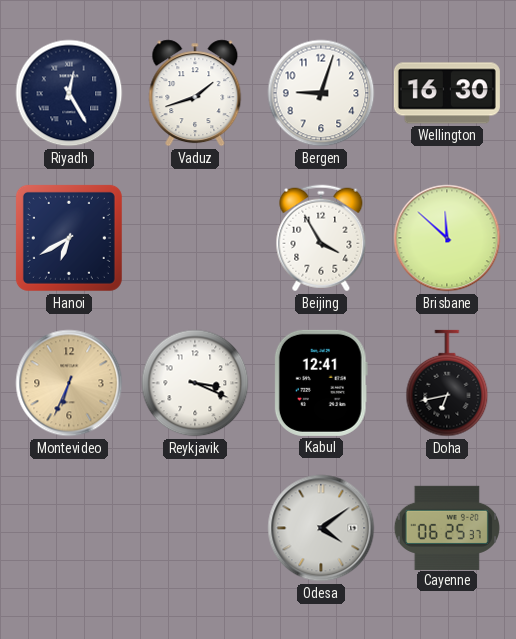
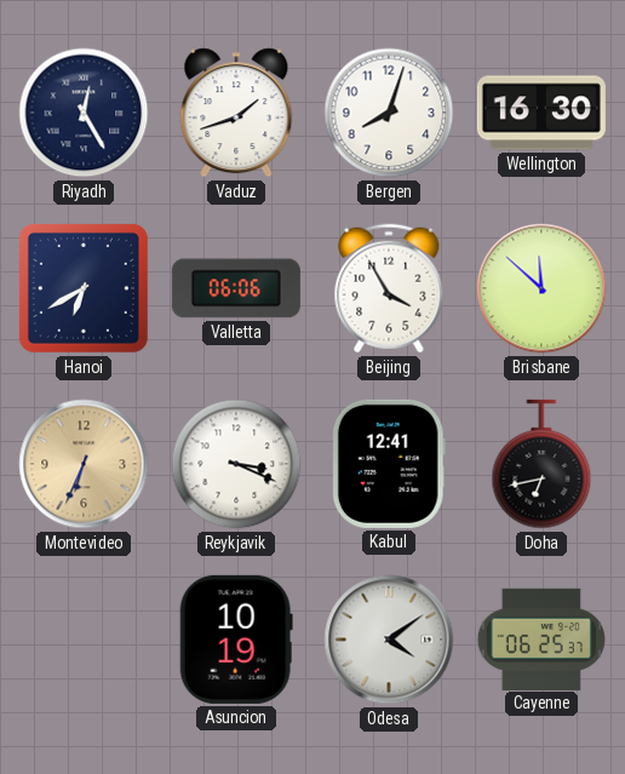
Bergen: 9:03 -> 8:03 (389, 113)
Valletta: none -> 06:06 (236, 288)
Asuncion: none -> 10:19 (236, 640)
